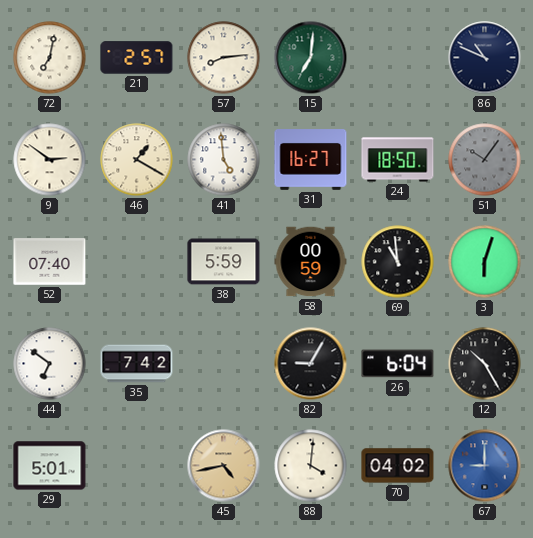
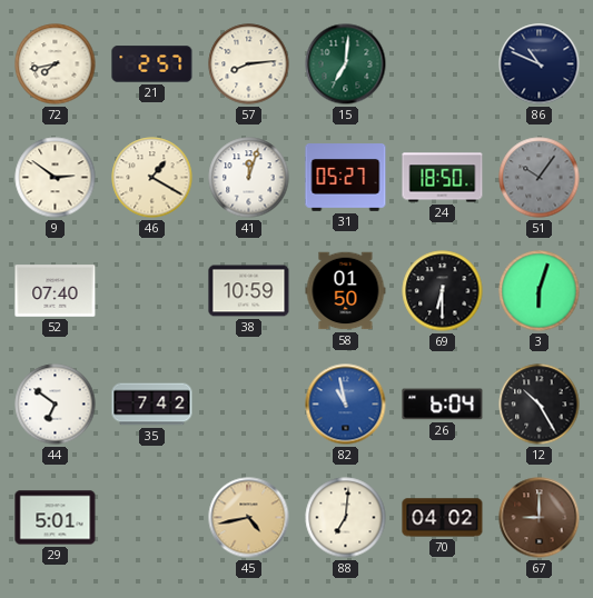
72: 7:02 -> 7:43 (56, 64)
41: 4:59 -> 12:03 (249, 178)
31: 16:27 -> 05:27 (346, 178)
38: 5:59 -> 10:59 (249, 291)
58: 00:59 -> 01:50 (346, 291)
69: 10:59 -> 6:30 (443, 291)
82: 9:05 -> 10:58 (346, 405)
82 dial: black -> blue (346, 405)
88: 4:01 -> 7:01 (346, 518)
67 dial: blue -> brown (540, 518)
